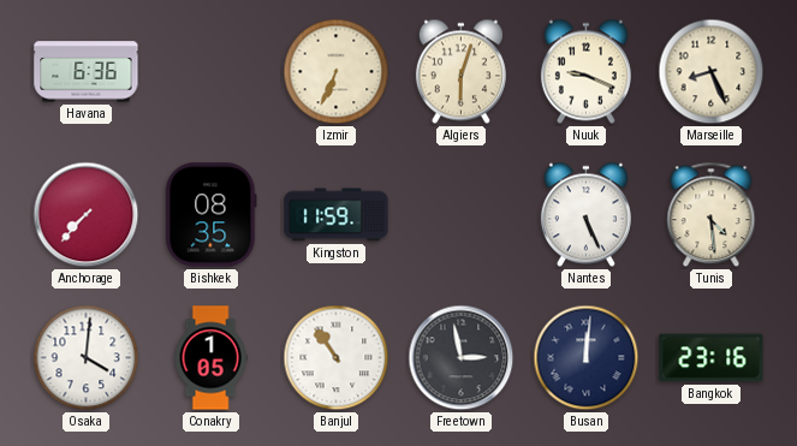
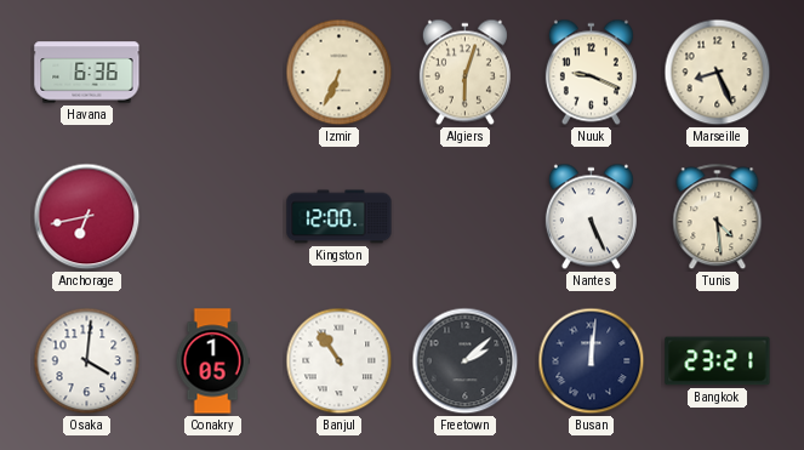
Anchorage: 7:37 -> 6:43 (87, 217)
Bishkek: 08:35 -> none (212, 215)
Kingston: 11:59 -> 12:00 (340, 217)
Freetown: 2:58 -> 2:08 (466, 361)
Bangkok: 23:16 -> 23:21 (718, 361)
